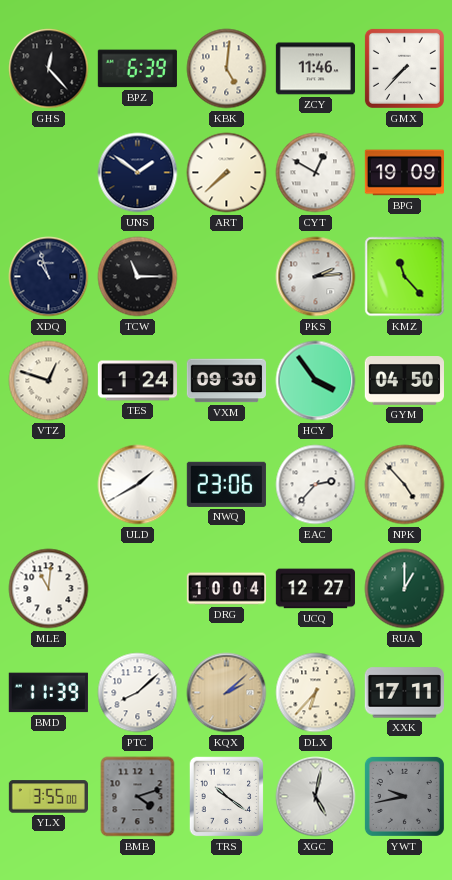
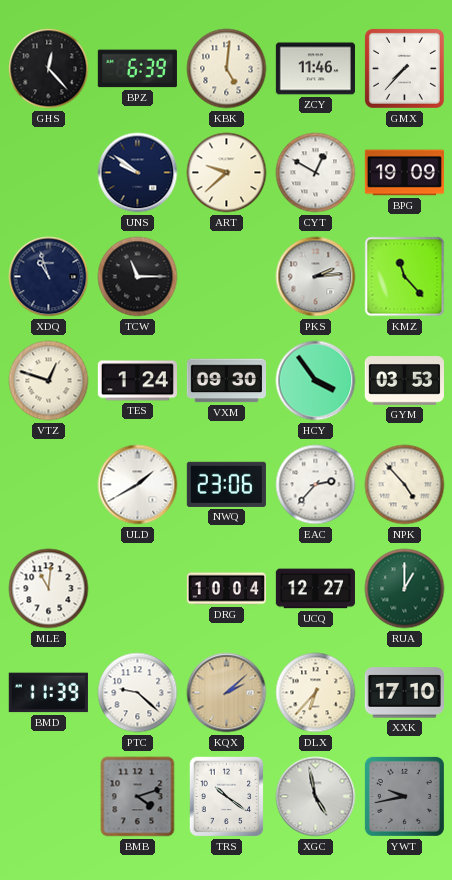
UNS: 1:51 -> 9:51 (138, 173)
ART: 7:38 -> 9:38 (227, 173)
GYM: 04:50 -> 03:53 (404, 381)
PTC: 8:08 -> 9:22 (138, 693)
XXK: 17:11 -> 17:10 (404, 693)
YLX: 3:55 -> none (48, 797)
XGC: 5:02 -> 4:58 (316, 797)
